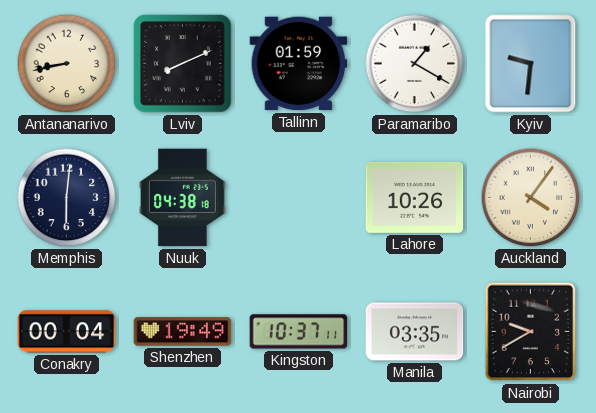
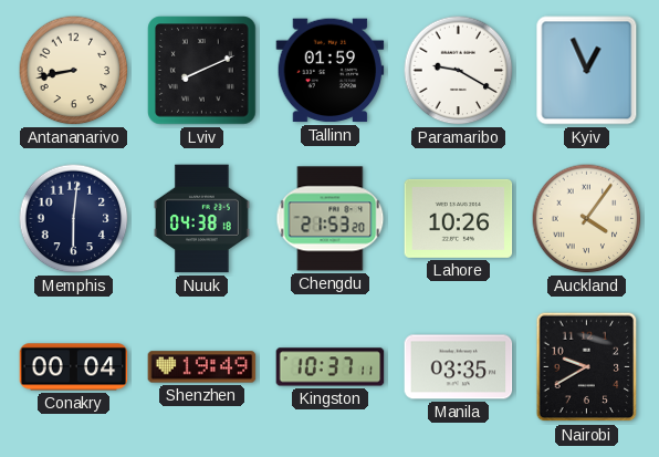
Paramaribo: 1:20 -> 9:20 (459, 71)
Kyiv: 9:31 -> 12:56 (587, 71)
Chengdu: none -> 21:53 (331, 219)
